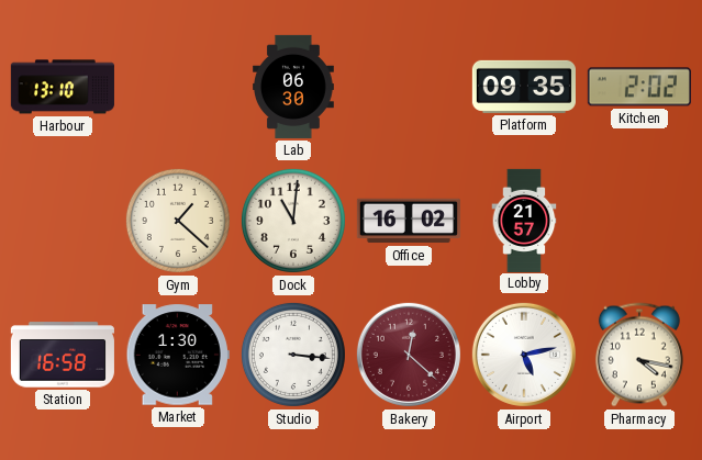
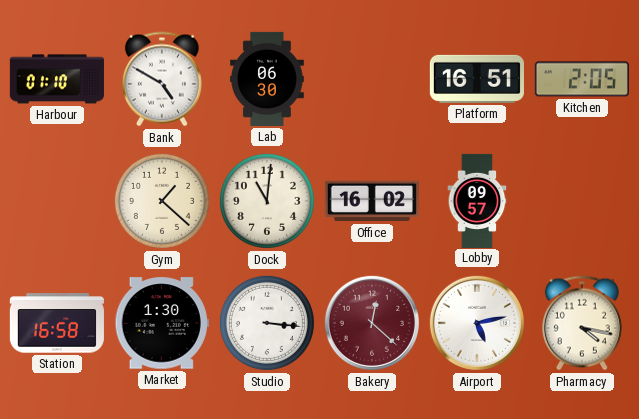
Harbour: 13:10 -> 01:10 (57, 79)
Bank: none -> 4:50 (162, 79)
Platform: 09:35 -> 16:51 (477, 79)
Kitchen: 2:02 -> 2:05 (582, 79)
Lobby: 21:57 -> 09:57 (477, 200)
